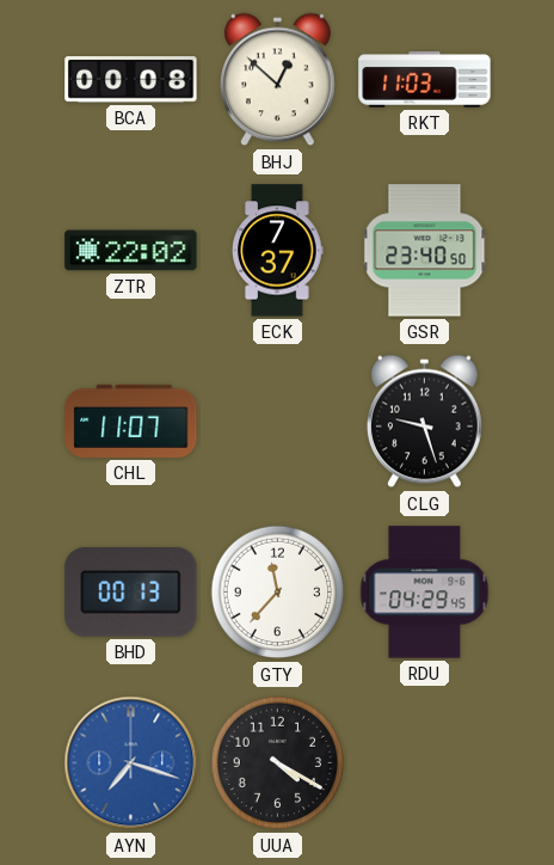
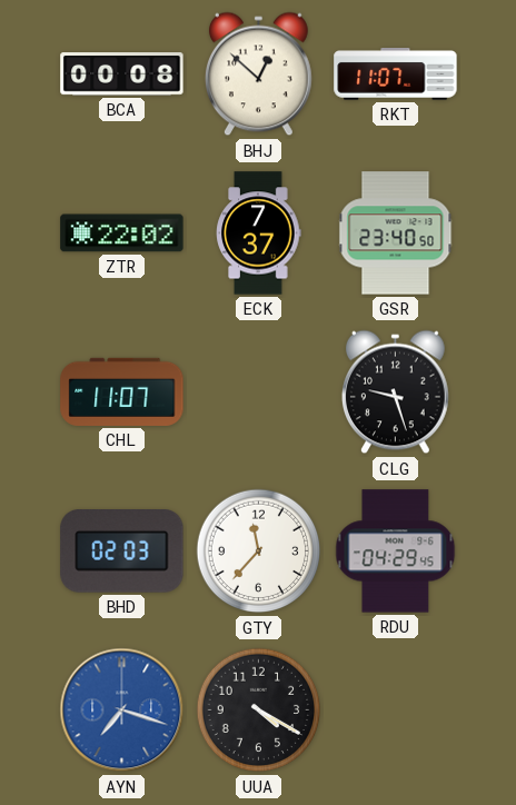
RKT: 11:03 -> 11:07 (396, 74)
BHD: 00:13 -> 02:03 (122, 551)
